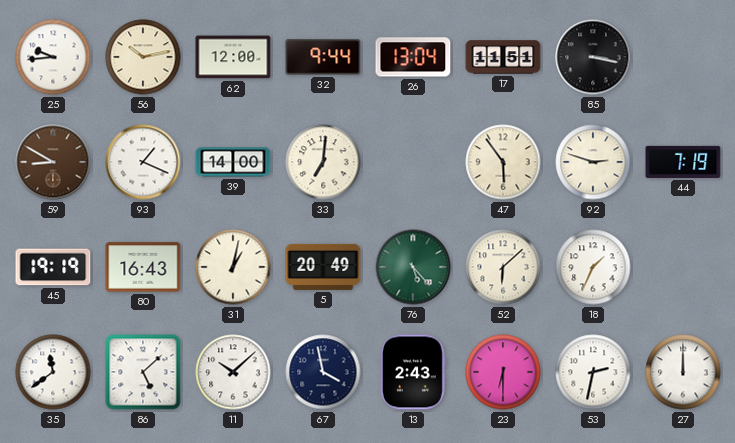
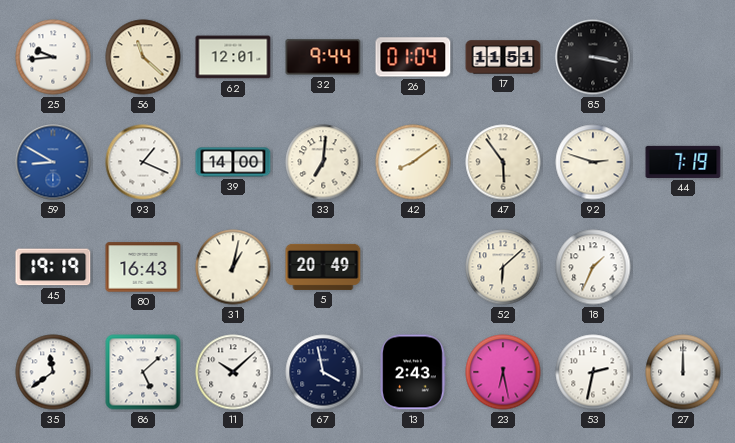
56: 10:13 -> 11:22 (143, 57)
62: 12:00 -> 12:01 (233, 57)
26: 13:04 -> 01:04 (413, 57)
59 dial: brown -> blue (53, 162)
42: none -> 8:09 (413, 162)
76: 5:23 -> none (413, 267)
23: 6:30 -> 6:28 (503, 372)
